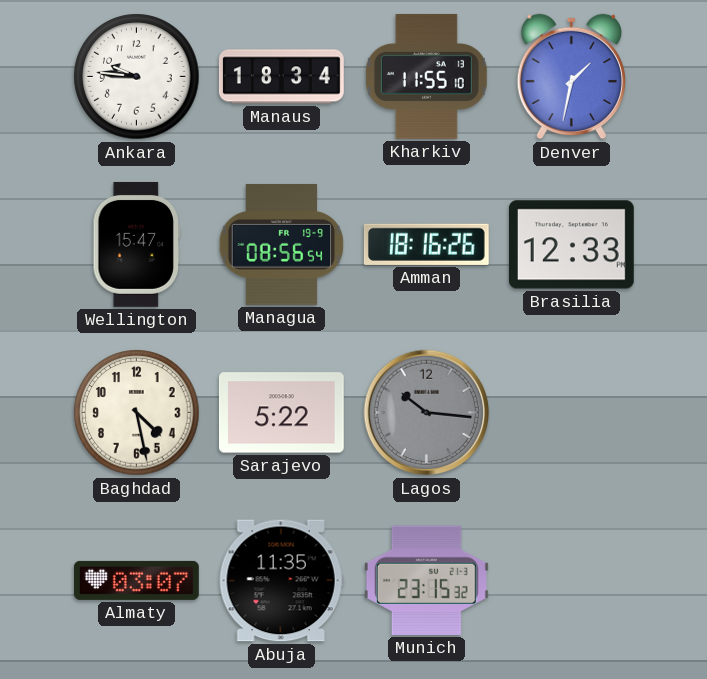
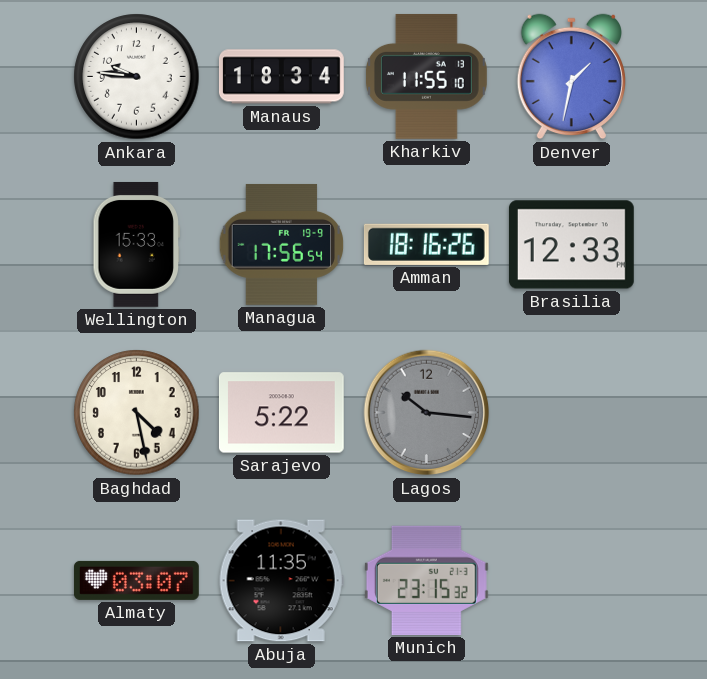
Wellington: 15:47 -> 15:33 (137, 245)
Managua: 08:56 -> 17:56 (282, 244)
